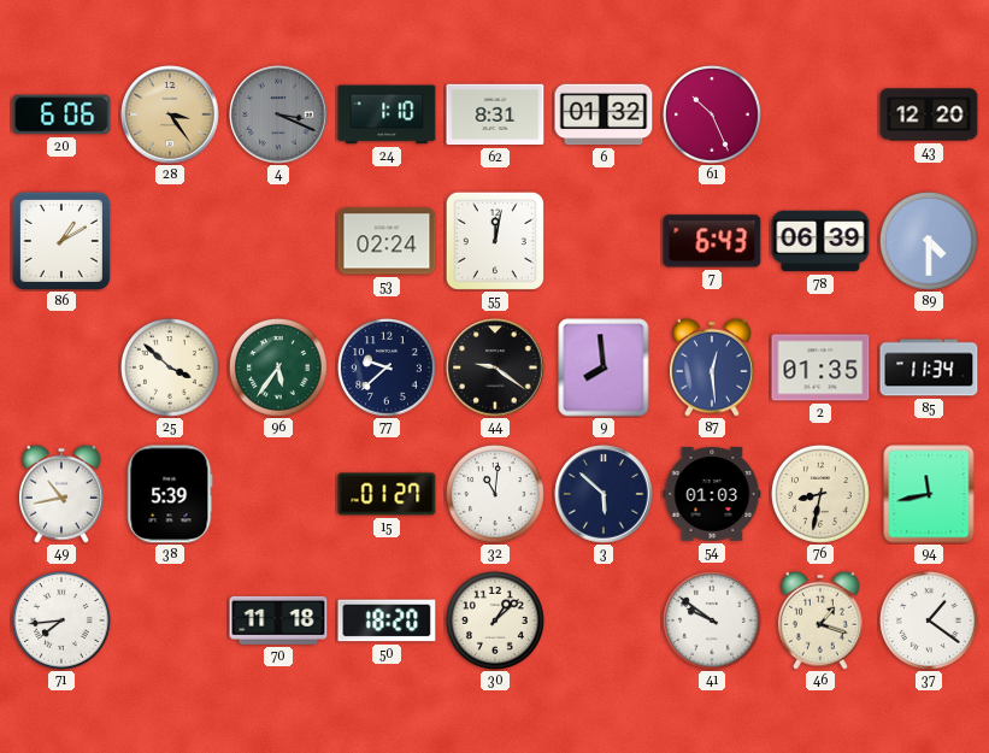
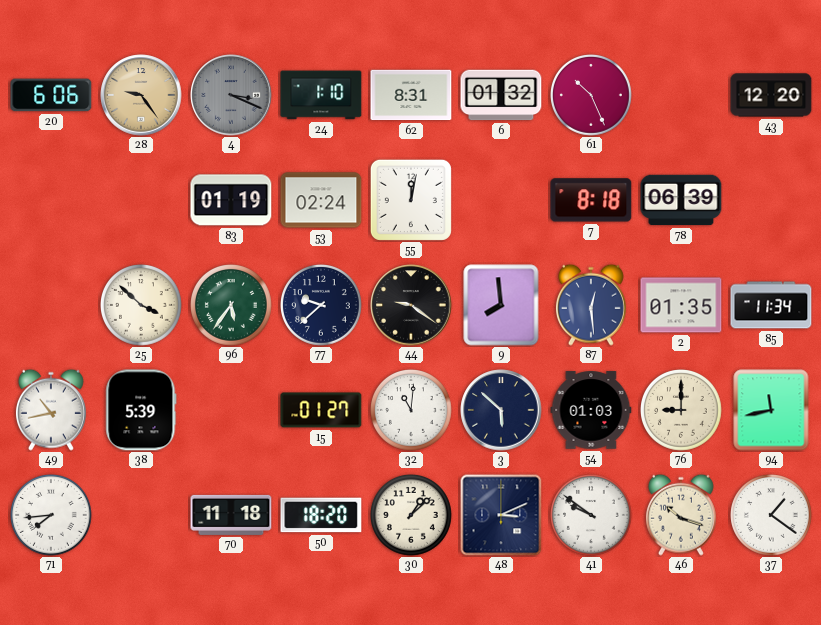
28: 3:24 -> 9:24 (141, 95)
86: 1:10 -> none (61, 241)
83: none -> 01:19 (231, 200)
7: 6:43 -> 8:18 (591, 200)
89: 4:30 -> none (930, 242)
76: 8:32 -> 9:00 (682, 411)
48: none -> 3:11 (501, 515)
46: 1:18 -> 10:18 (681, 515)
